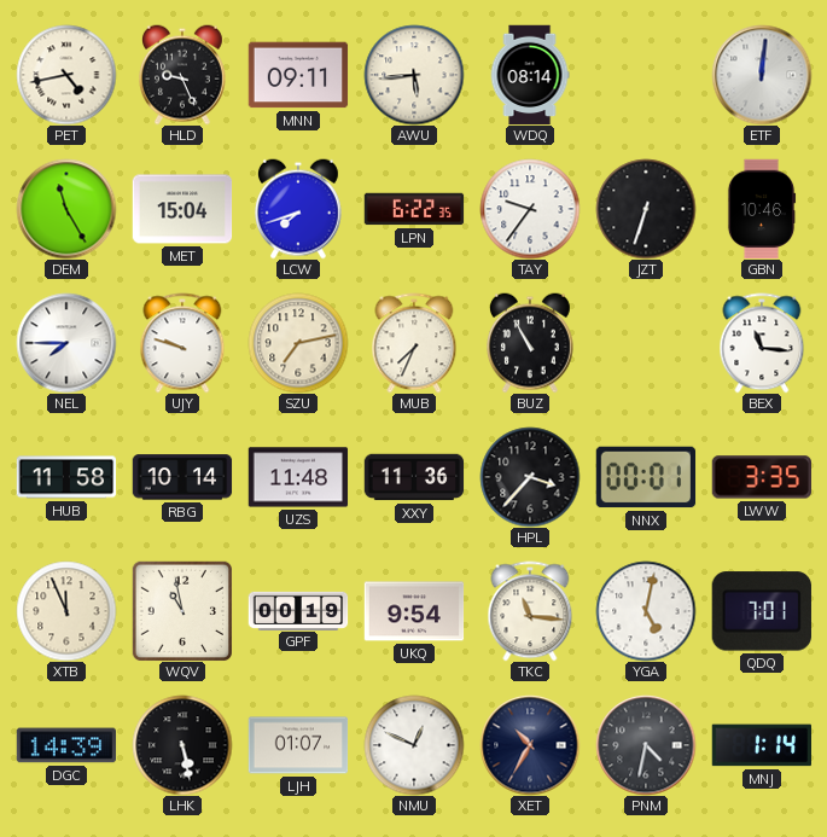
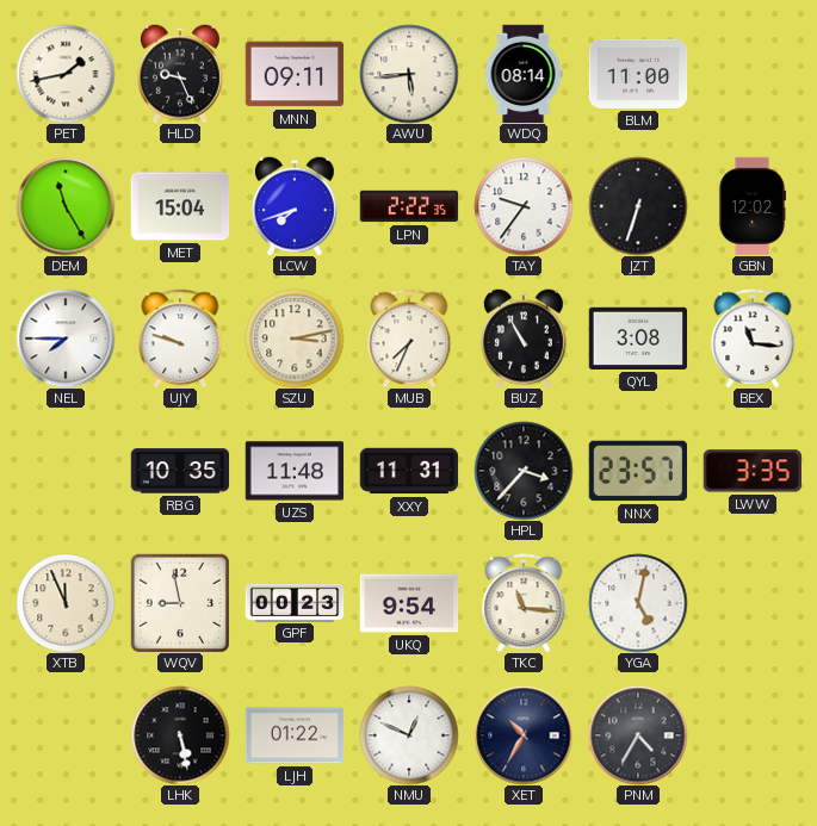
PET: 4:43 -> 1:43 (66, 74)
BLM: none -> 11:00 (638, 74)
ETF: 12:01 -> none (762, 75)
LPN: 6:22 -> 2:22 (409, 206)
GBN: 10:46 -> 12:02 (753, 206)
SZU: 7:13 -> 3:13 (295, 339)
QYL: none -> 3:08 (638, 339)
HUB: 11:58 -> none (66, 477)
RBG: 10:14 -> 10:35 (180, 471)
XXY: 11:36 -> 11:31 (409, 471)
NNX: 00:01 -> 23:57 (638, 471)
WQV: 10:58 -> 8:58 (180, 603)
GPF: 00:19 -> 00:23 (295, 602)
QDQ: 7:01 -> none (762, 611)
DGC: 14:39 -> none (66, 745)
LJH: 01:07 -> 01:22 (295, 735)
PNM: 4:32 -> 4:35 (638, 735)
MNJ: 1:14 -> none (761, 745)
